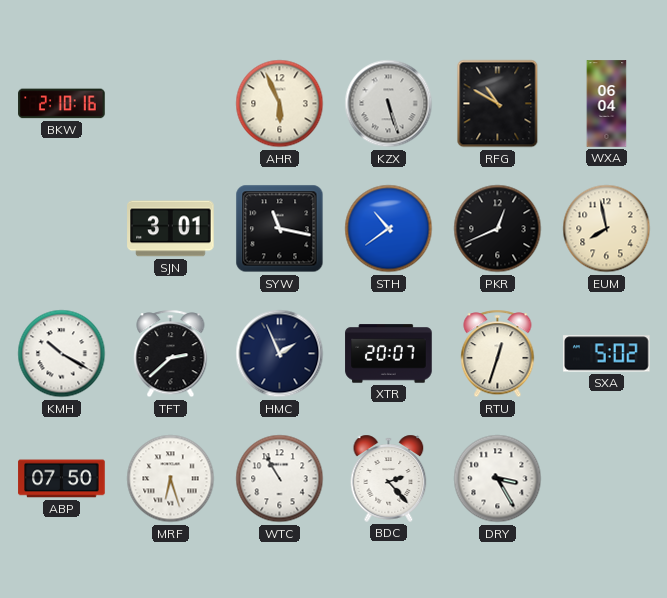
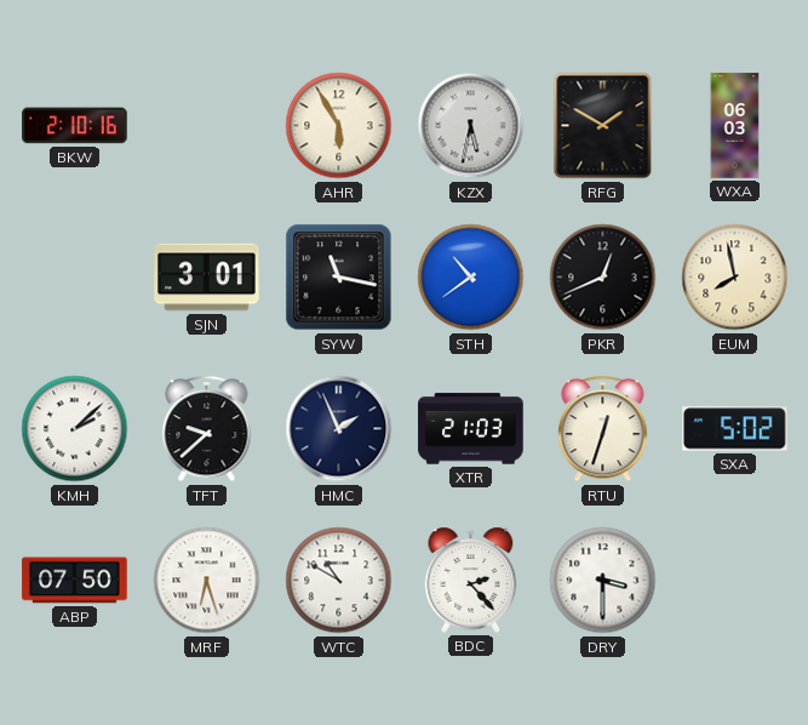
AHR: 5:56 -> 5:55 (339, 126)
KZX: 5:27 -> 5:32 (471, 126)
RFG: 10:50 -> 1:50 (603, 126)
WXA: 06:04 -> 06:03 (735, 126)
KMH: 10:20 -> 2:08 (75, 429)
TFT: 2:38 -> 9:38 (207, 429)
XTR: 20:07 -> 21:03 (471, 429)
WTC: 10:55 -> 10:50 (339, 581)
DRY: 3:25 -> 3:30 (603, 581)
